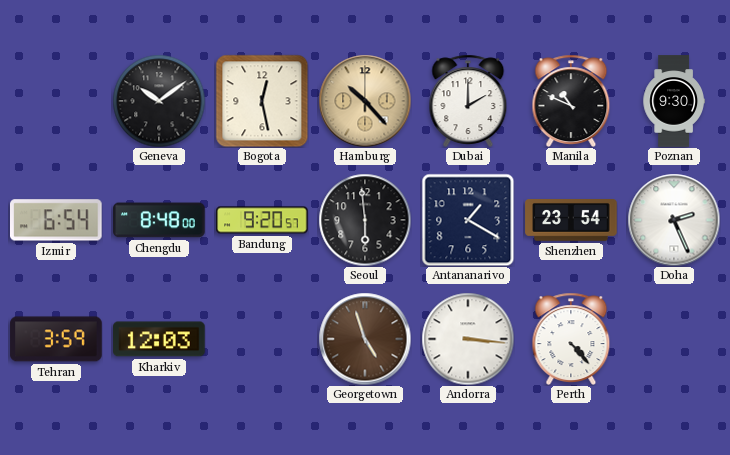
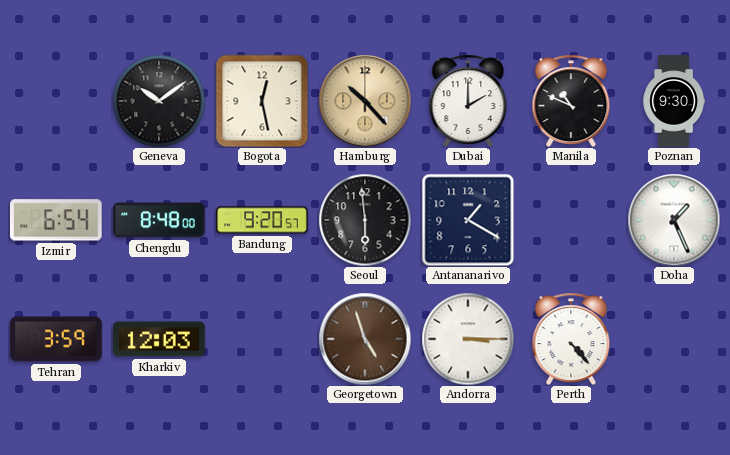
Shenzhen: 23:54 -> none (571, 221)
Doha: 2:26 -> 1:26 (674, 220)
Andorra: 3:16 -> 3:15 (468, 339)
